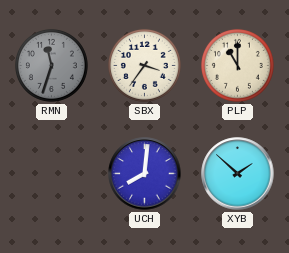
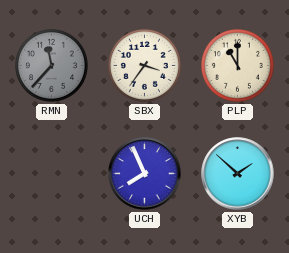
RMN: 11:33 -> 11:37 (51, 65)
UCH: 8:01 -> 7:56 (145, 174)
